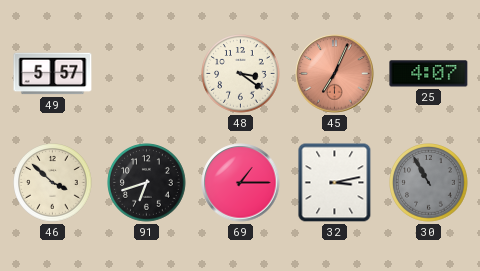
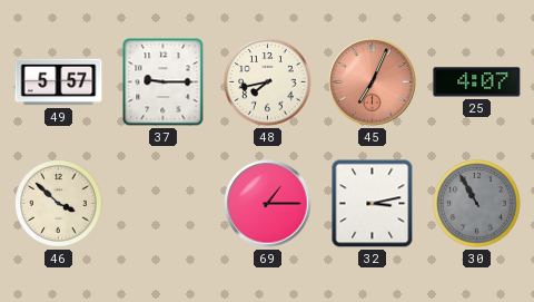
37: none -> 9:15 (164, 82)
48: 3:21 -> 7:43 (268, 82)
91: 6:42 -> none (147, 183)
